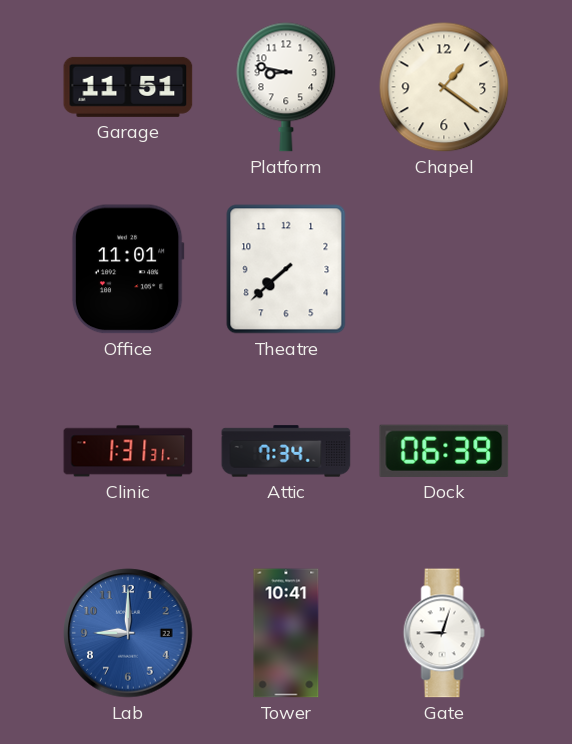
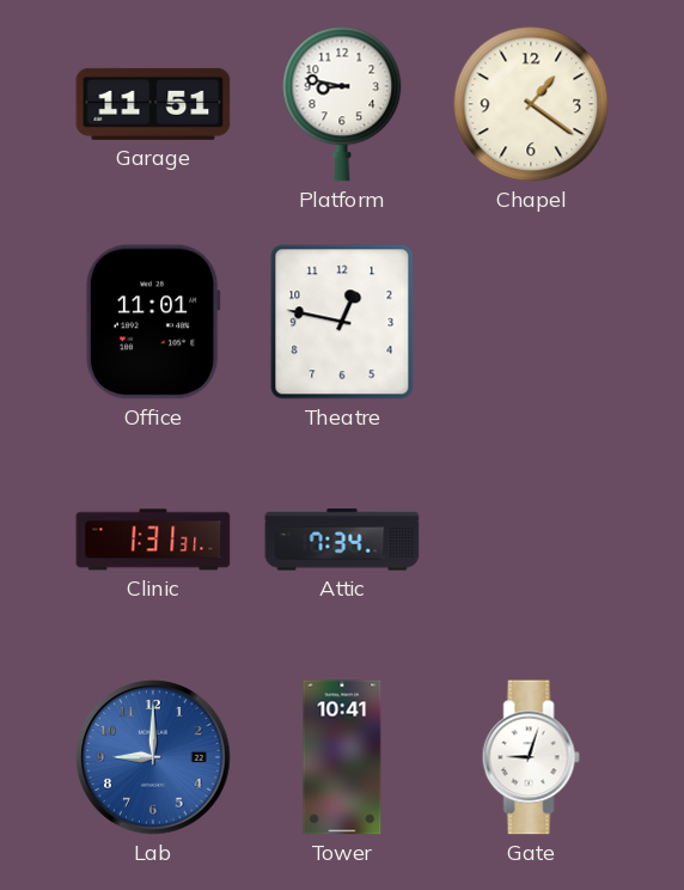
Theatre: 7:38 -> 12:47 (342, 322)
Dock: 06:39 -> none (444, 451)
